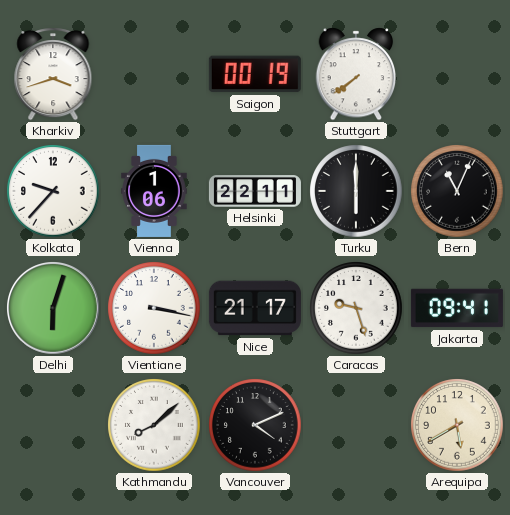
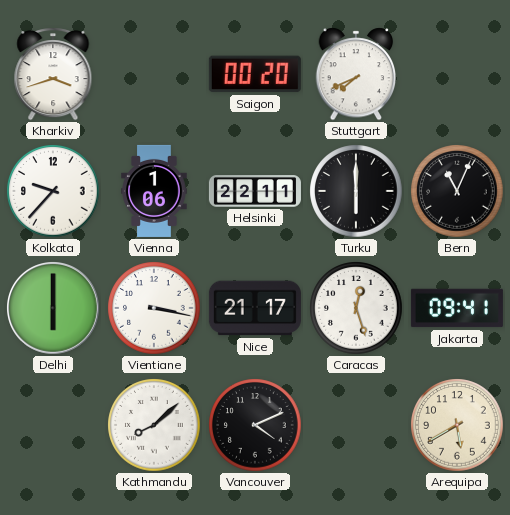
Saigon: 00:19 -> 00:20 (255, 74)
Stuttgart: 7:39 -> 7:41 (356, 74)
Delhi: 6:03 -> 6:00 (54, 309)
Caracas: 9:27 -> 12:27 (356, 308)
